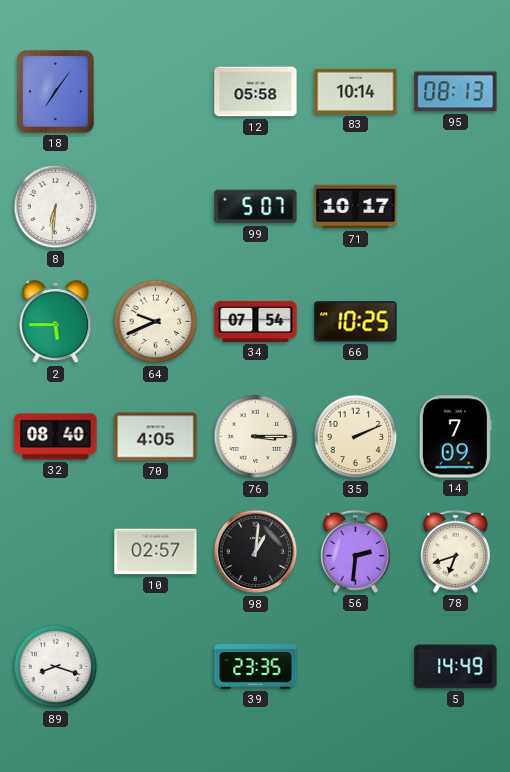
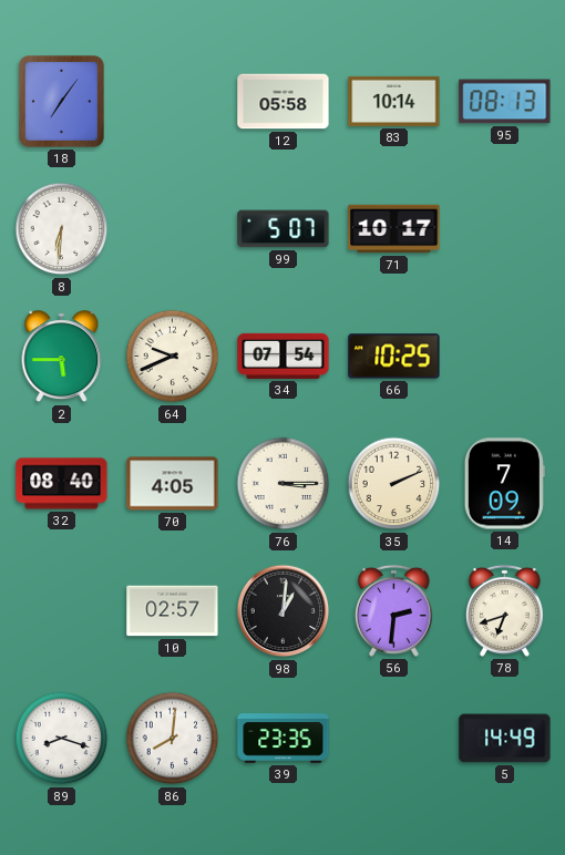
86: none -> 8:01 (173, 739)
